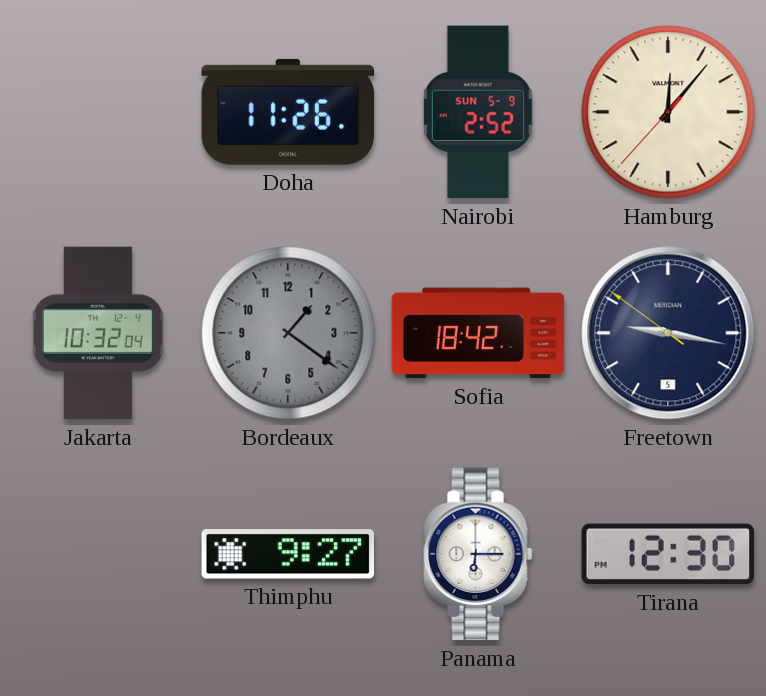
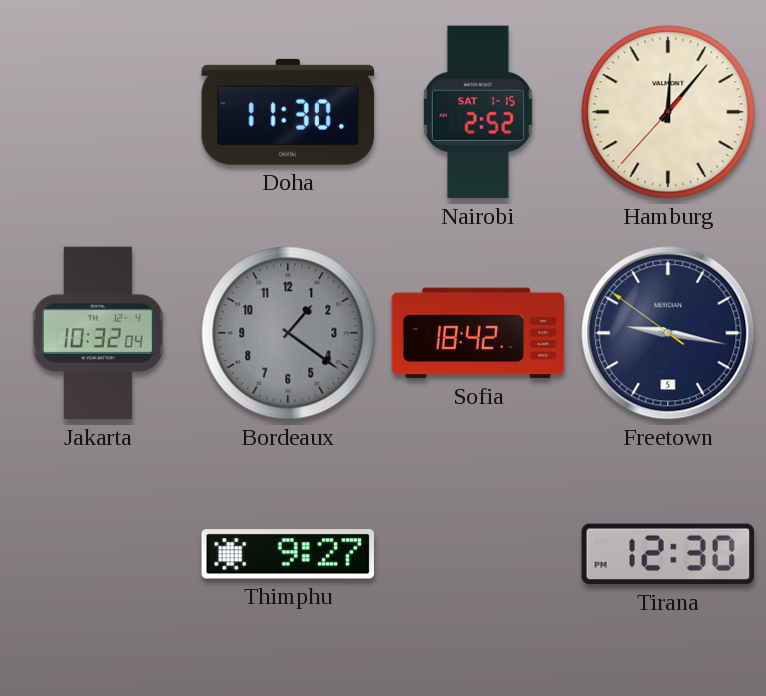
Doha: 11:26 -> 11:30 (288, 112)
Nairobi date: SUN 5-9 -> SAT 1-15 (478, 112)
Panama: 6:15 -> none (478, 554)
